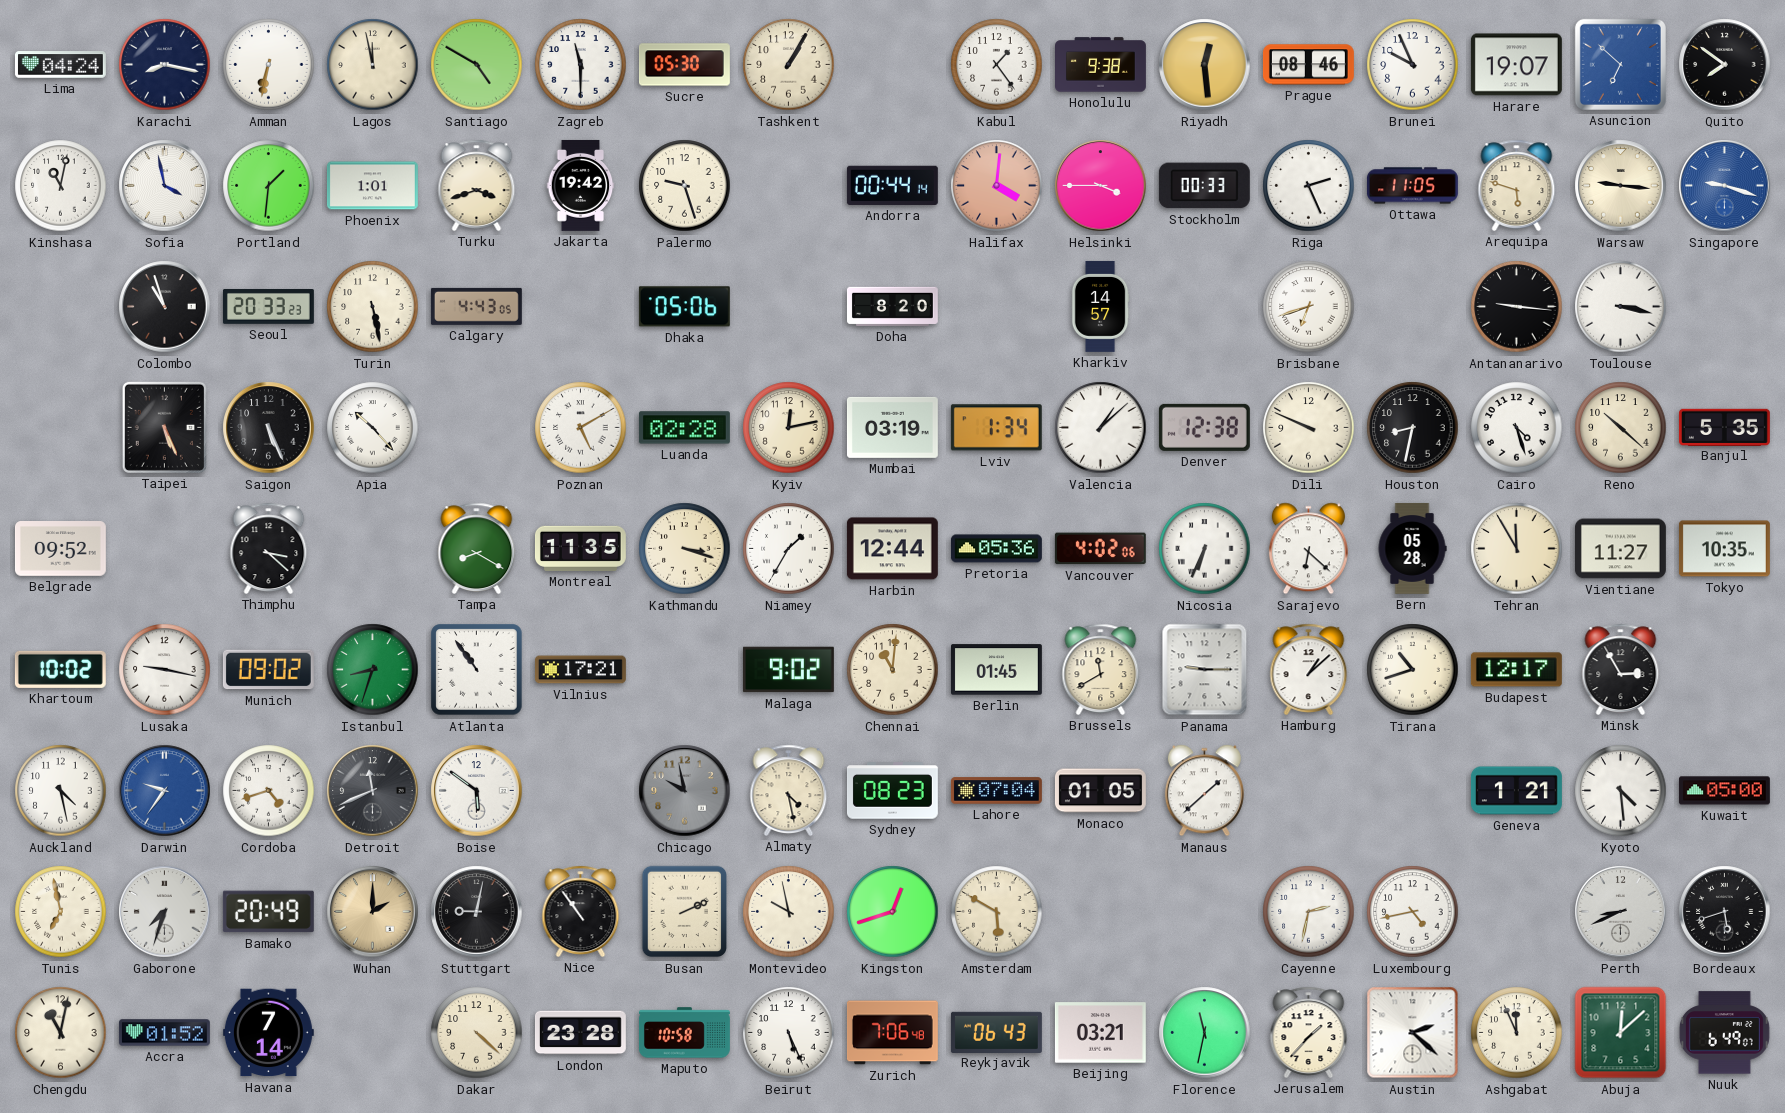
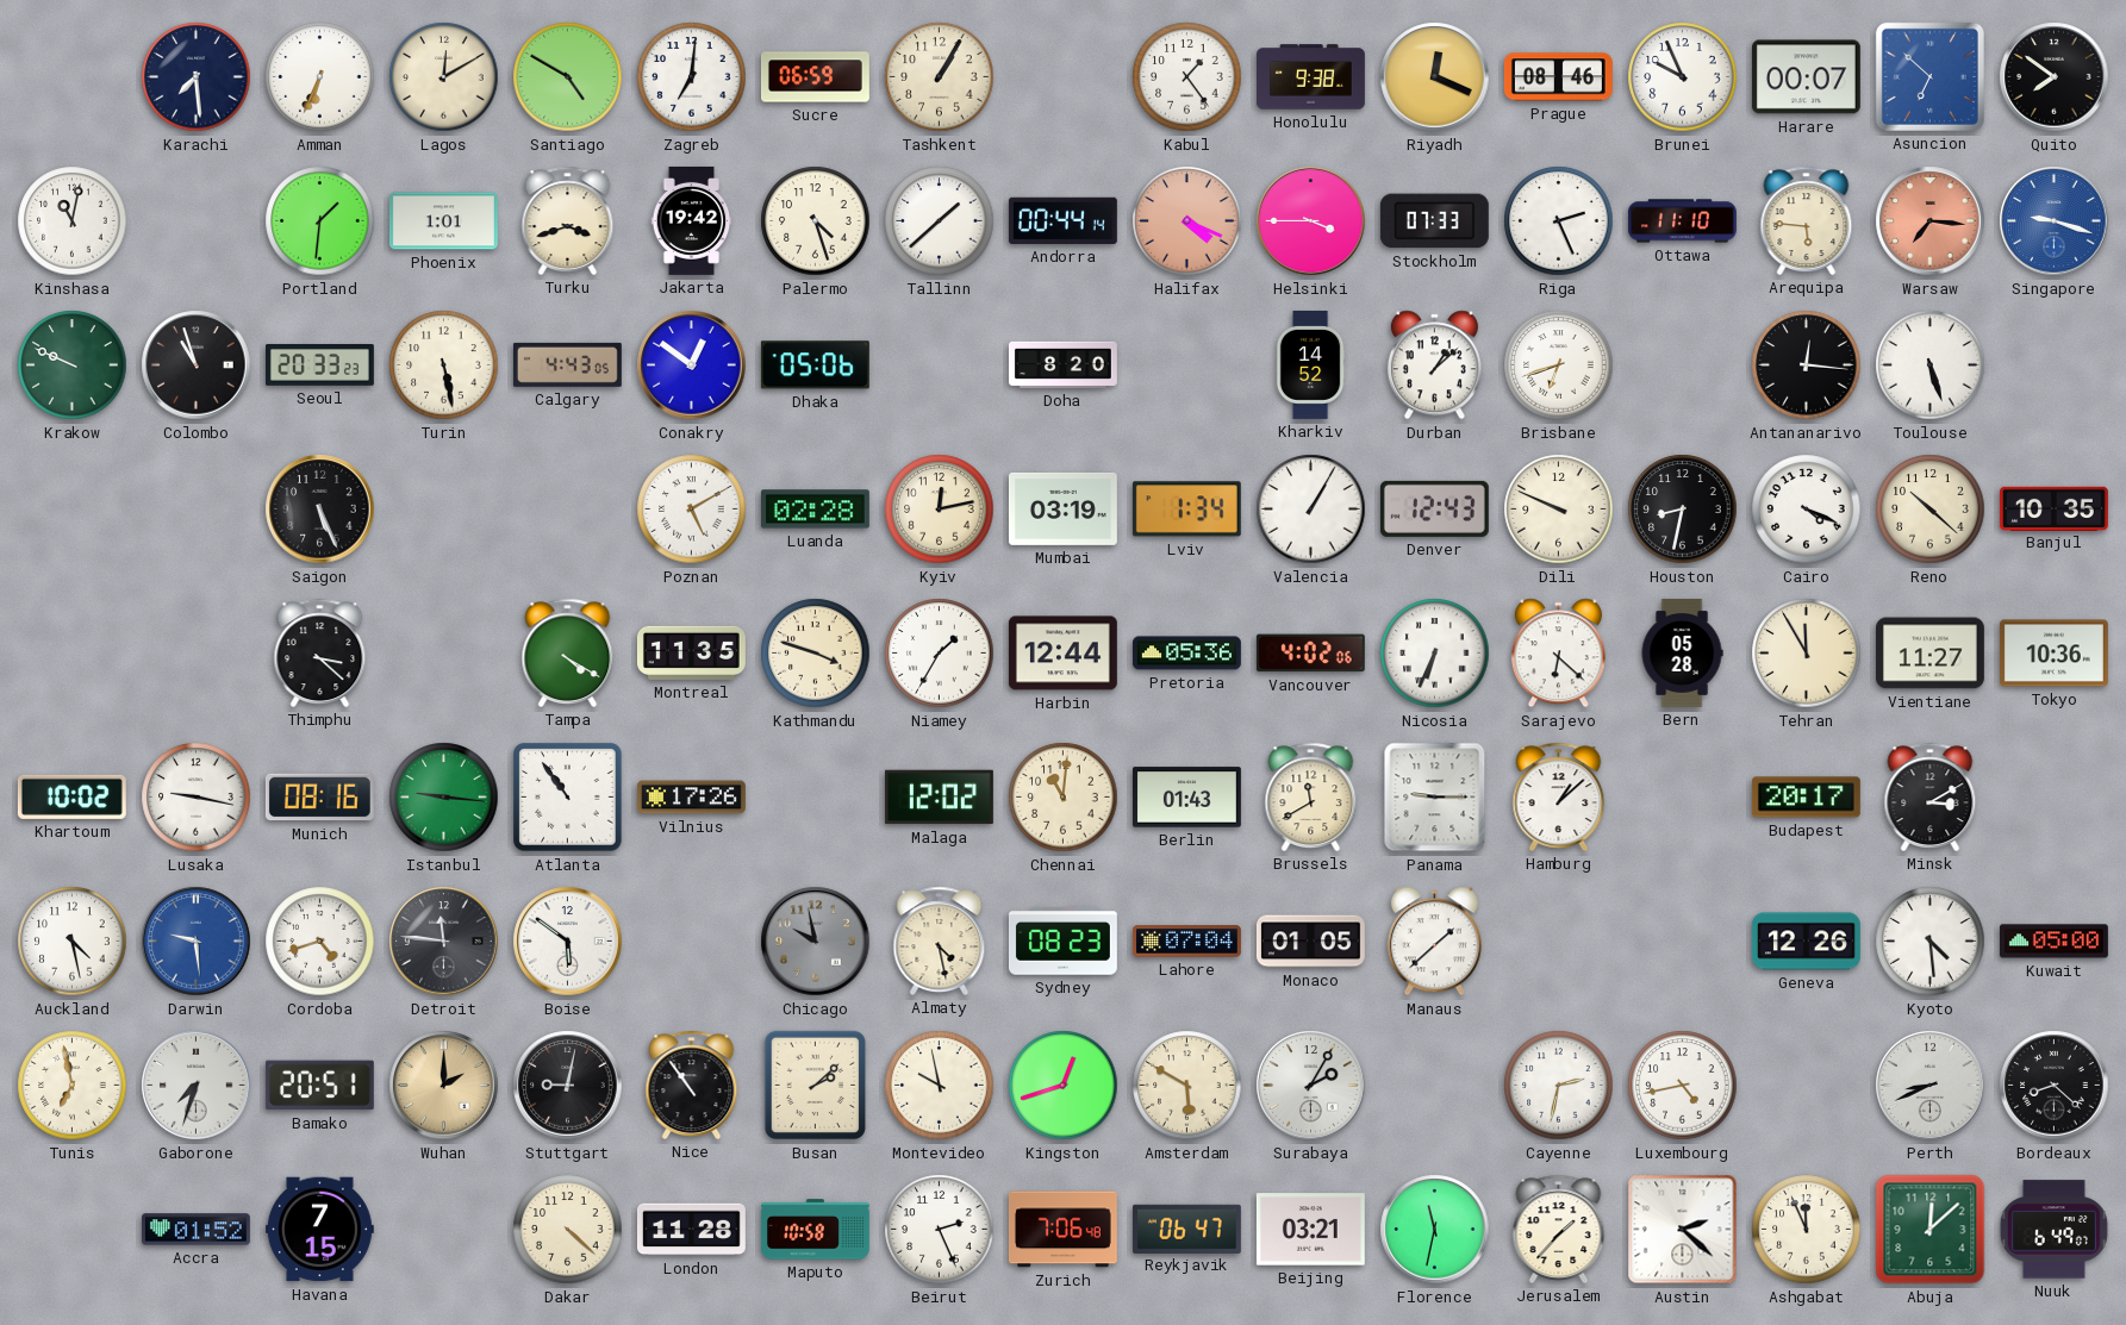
Lima: 04:24 -> none (60, 65)
Karachi: 8:17 -> 7:29 (197, 77)
Amman: 6:32 -> 6:34 (320, 77)
Lagos: 11:58 -> 12:10 (444, 77)
Zagreb: 11:30 -> 7:01 (692, 77)
Sucre: 05:30 -> 06:59 (816, 77)
Riyadh: 12:29 -> 12:19 (1435, 77)
Harare: 19:07 -> 00:07 (1806, 77)
Sofia: 3:58 -> none (165, 186)
Palermo: 9:27 -> 4:27 (816, 221)
Tallinn: none -> 1:38 (940, 221)
Halifax: 4:01 -> 4:19 (1187, 221)
Stockholm: 00:33 -> 07:33 (1434, 221)
Ottawa: 11:05 -> 11:10 (1682, 221)
Arequipa: 5:48 -> 5:46 (1807, 220)
Warsaw: 9:16 -> 7:16 (1931, 221)
Warsaw dial: cream -> salmon (1931, 221)
Krakow: none -> 9:49 (73, 365)
Conakry: none -> 12:51 (692, 365)
Kharkiv: 14:57 -> 14:52 (1310, 364)
Durban: none -> 1:08 (1434, 365)
Antananarivo: 9:16 -> 12:16 (1807, 365)
Toulouse: 3:17 -> 5:27 (1931, 365)
Taipei: 5:26 -> none (164, 427)
Apia: 10:23 -> none (373, 428)
Valencia: 1:08 -> 1:05 (1311, 510)
Denver: 12:38 -> 12:43 (1434, 508)
Cairo: 4:27 -> 4:19 (1807, 510)
Banjul: 5:35 -> 10:35 (2053, 508)
Belgrade: 09:52 -> none (60, 549)
Tampa: 8:20 -> 4:20 (568, 652)
Kathmandu: 3:18 -> 3:48 (816, 654)
Tokyo: 10:35 -> 10:36 (2053, 654)
Munich: 09:02 -> 08:16 (319, 798)
Istanbul: 8:33 -> 9:16 (444, 798)
Vilnius: 17:21 -> 17:26 (691, 798)
Malaga: 9:02 -> 12:02 (939, 798)
Berlin: 01:45 -> 01:43 (1186, 798)
Tirana: 10:42 -> none (1413, 670)
Budapest: 12:17 -> 20:17 (1806, 798)
Minsk: 2:55 -> 3:10 (1931, 796)
Darwin: 9:36 -> 9:29 (197, 942)
Detroit: 11:41 -> 11:46 (444, 942)
Geneva: 1:21 -> 12:26 (1806, 942)
Bamako: 20:49 -> 20:51 (319, 1086)
Busan: 2:11 -> 2:08 (815, 1086)
Surabaya: none -> 2:05 (1311, 1086)
Bordeaux: 5:42 -> 8:22 (2055, 1086)
Chengdu: 11:02 -> none (61, 1033)
Havana: 7:14 -> 7:15 (319, 1230)
London: 23:28 -> 11:28 (691, 1230)
Beirut: 5:26 -> 2:26 (940, 1230)
Reykjavik: 06:43 -> 06:47 (1186, 1229)
